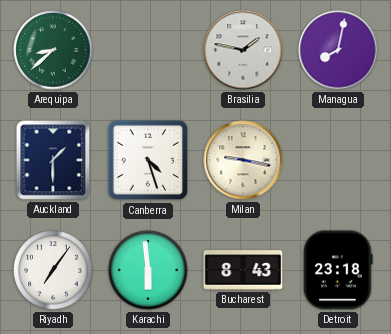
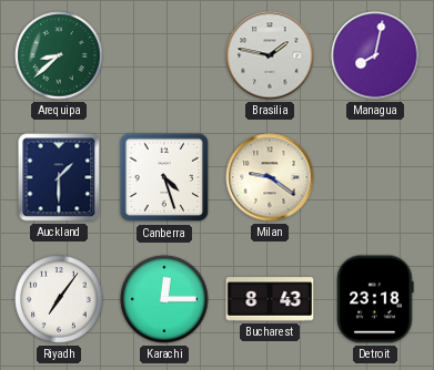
Milan: 9:17 -> 9:21 (270, 177)
Karachi: 5:59 -> 12:15 (164, 299)
